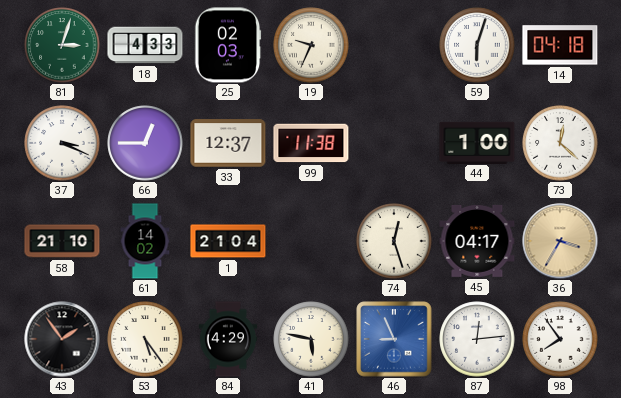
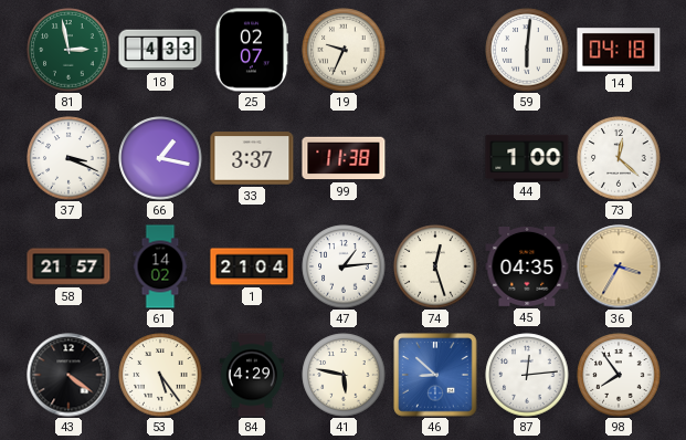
81: 3:03 -> 2:58 (68, 50)
25: 02:03 -> 02:07 (252, 50)
59: 6:03 -> 6:01 (527, 50)
66: 12:45 -> 1:17 (160, 158)
33: 12:37 -> 3:37 (252, 158)
58: 21:10 -> 21:57 (68, 266)
47: none -> 1:14 (344, 266)
45: 04:17 -> 04:35 (527, 266)
43: 1:54 -> 4:21 (68, 375)
46: 8:56 -> 8:52 (435, 375)
